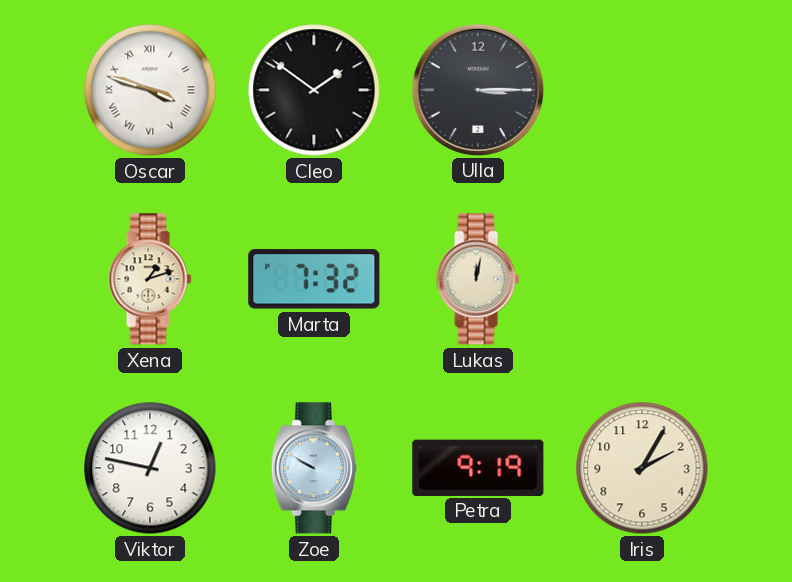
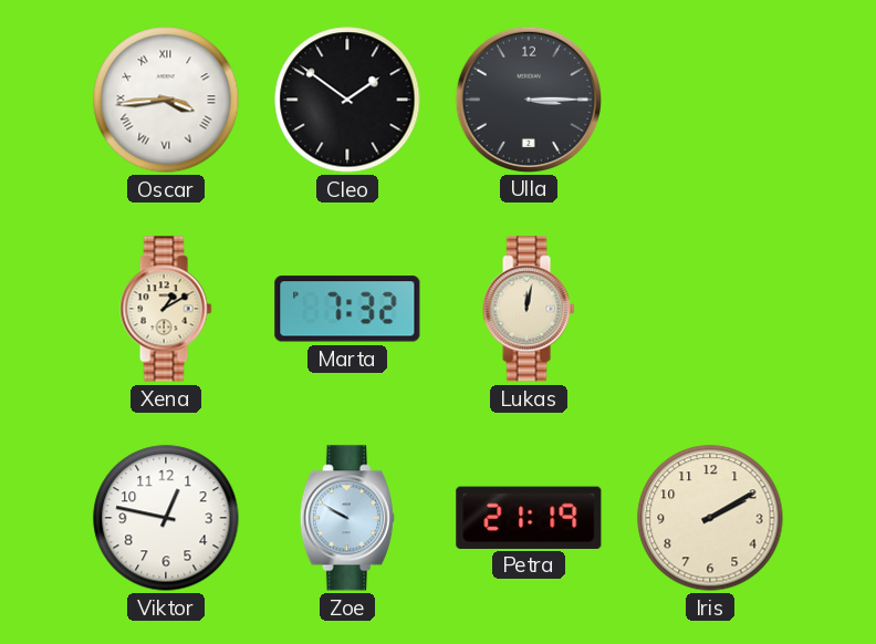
Oscar: 3:48 -> 3:44 (166, 100)
Xena: 1:12 -> 1:10 (166, 309)
Petra: 9:19 -> 21:19 (529, 517)
Iris: 2:05 -> 2:10 (710, 518)
